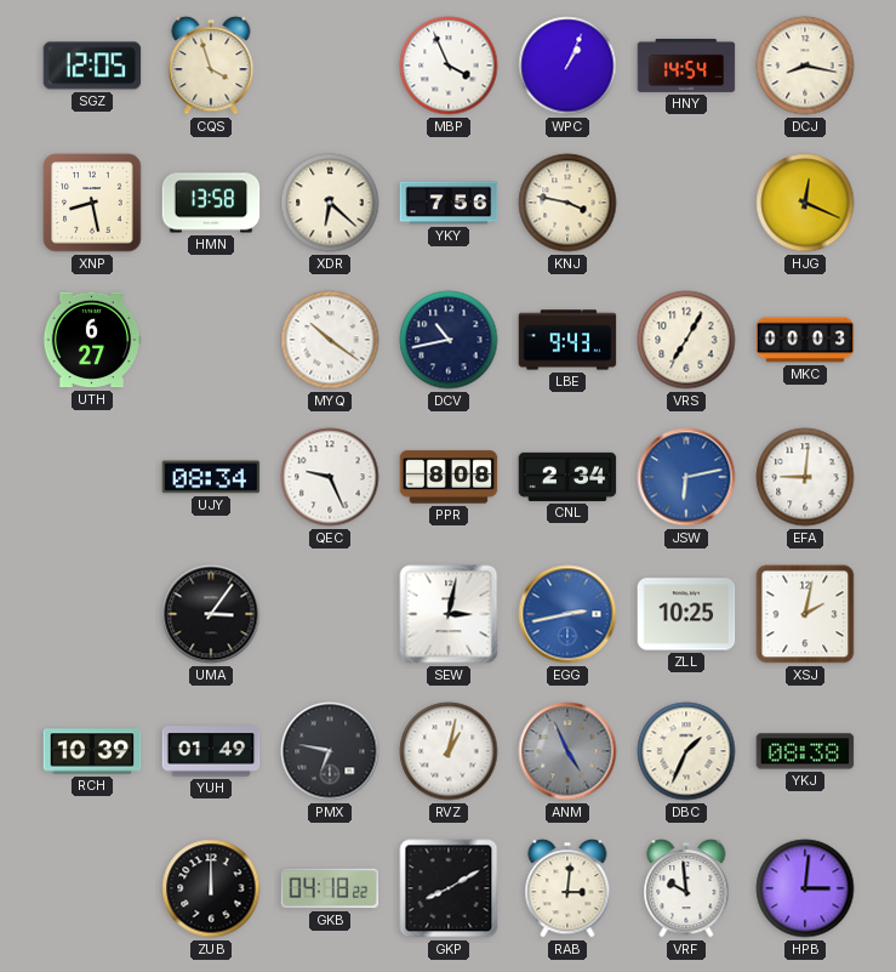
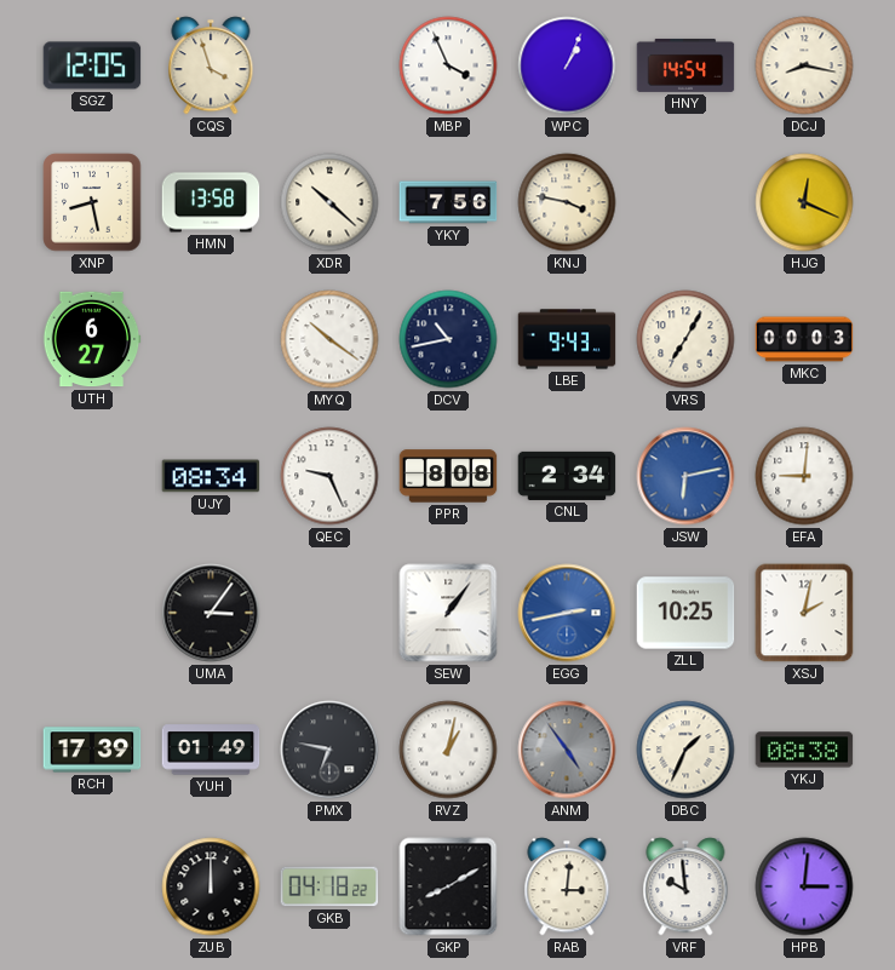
XDR: 6:22 -> 10:22 (329, 202)
SEW: 3:02 -> 1:06 (448, 613)
RCH: 10:39 -> 17:39 (92, 750)
ANM: 4:56 -> 4:54 (567, 750)
